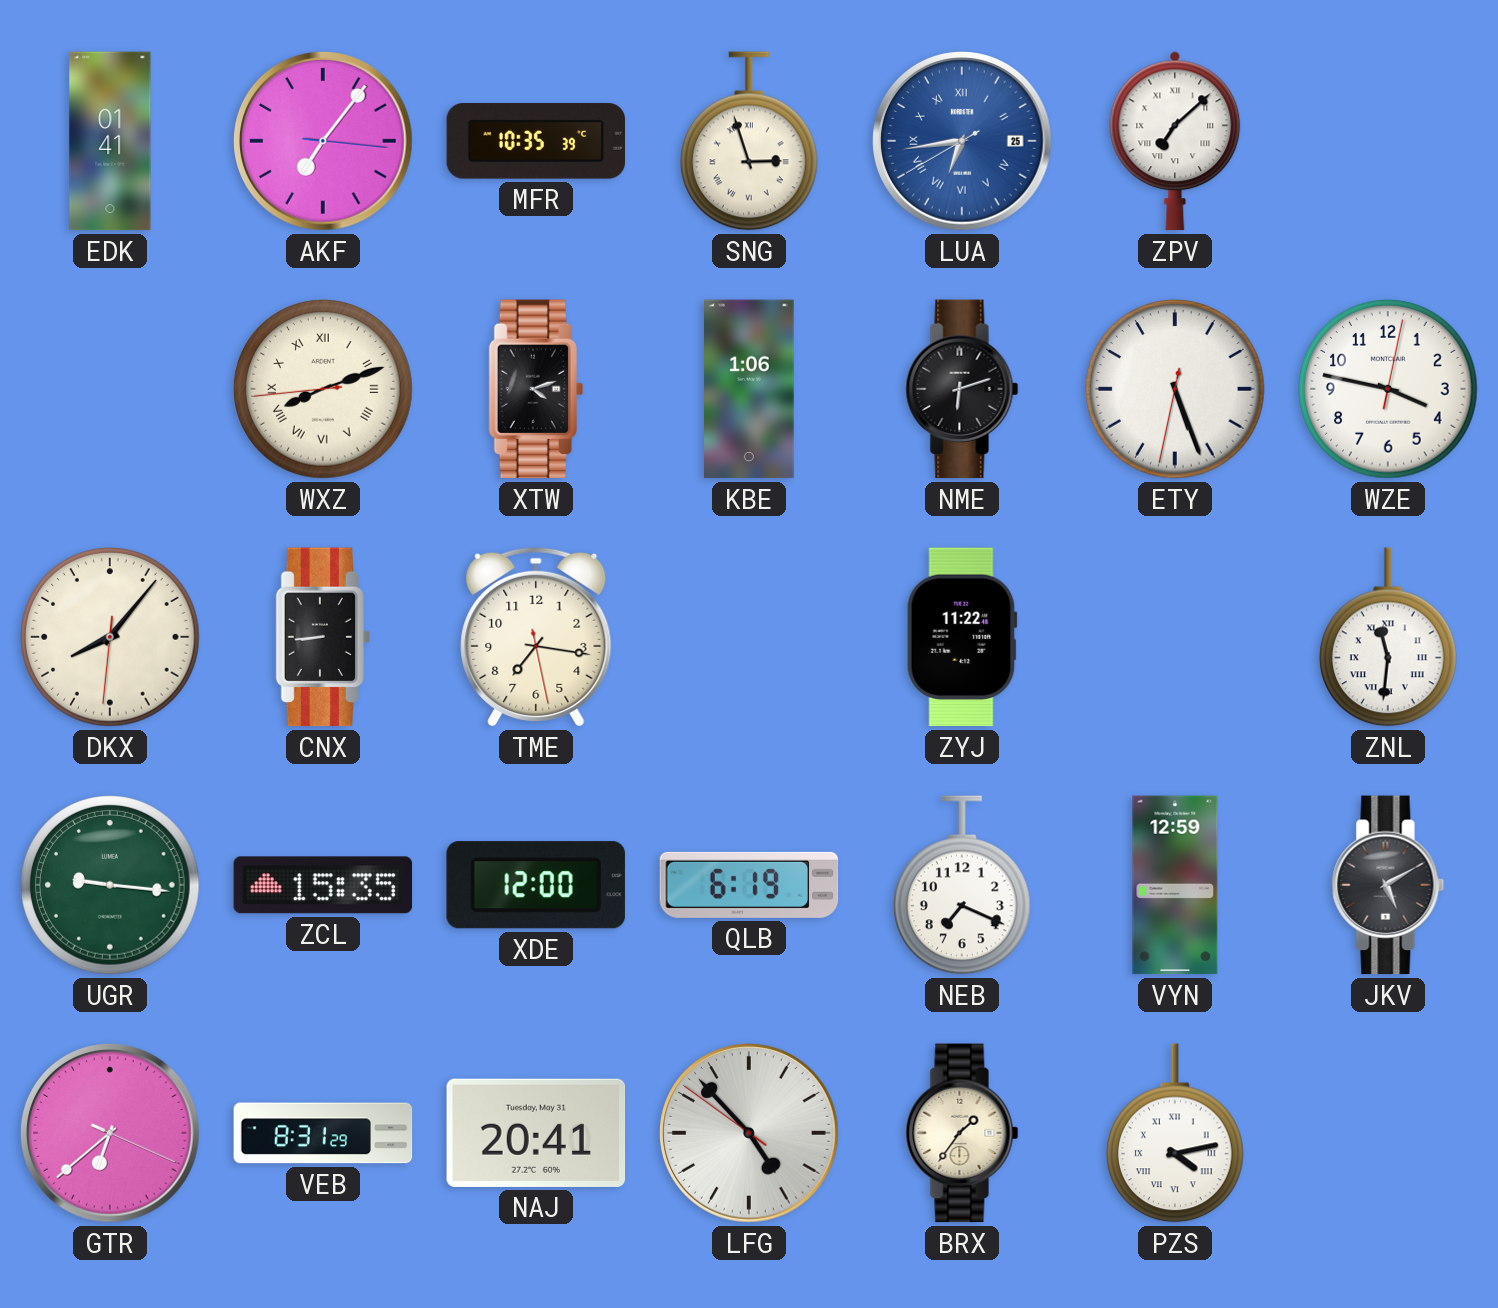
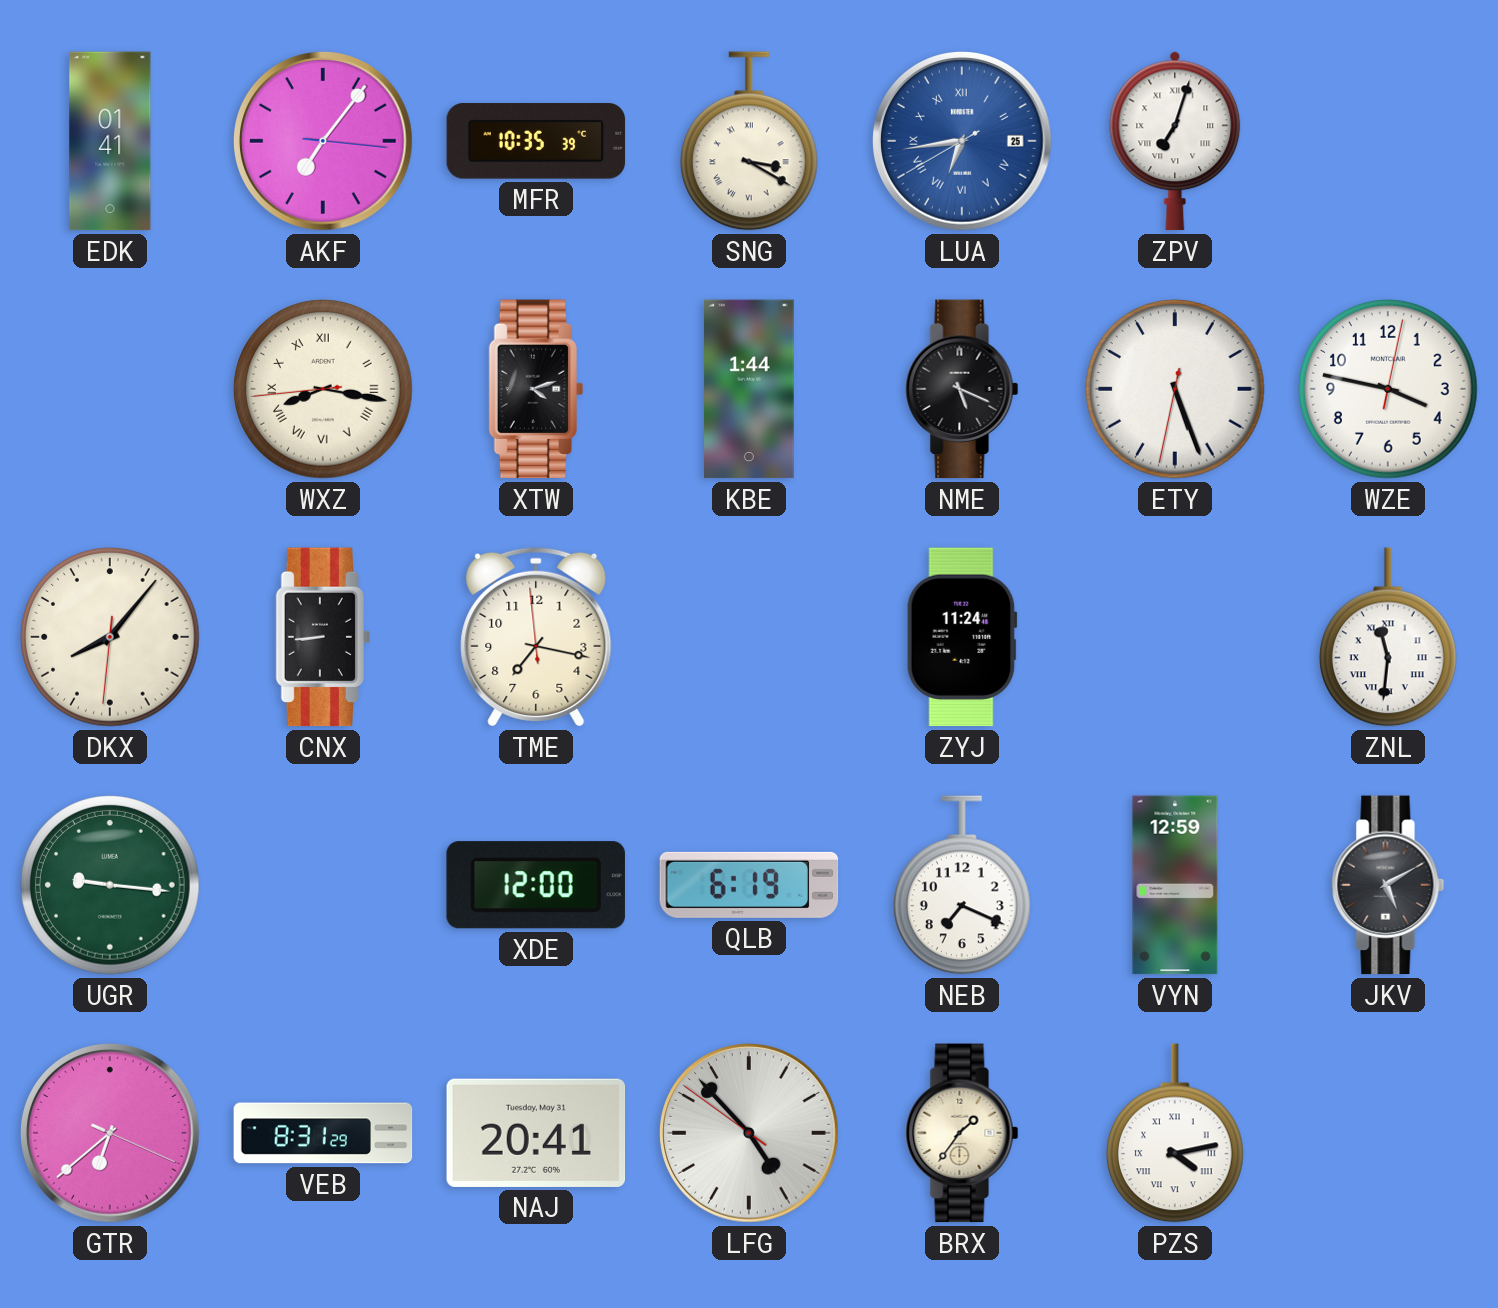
SNG: 2:57 -> 3:20 (749, 141)
ZPV: 7:08 -> 7:03 (1175, 141)
WXZ: 8:11 -> 8:16 (323, 389)
KBE: 1:06 -> 1:44 (749, 389)
NME: 6:12 -> 5:19 (962, 389)
TME: 7:16:28 -> 7:16:59 (536, 637)
ZYJ: 11:22 -> 11:24 (962, 637)
ZCL: 15:35 -> none (323, 885)
